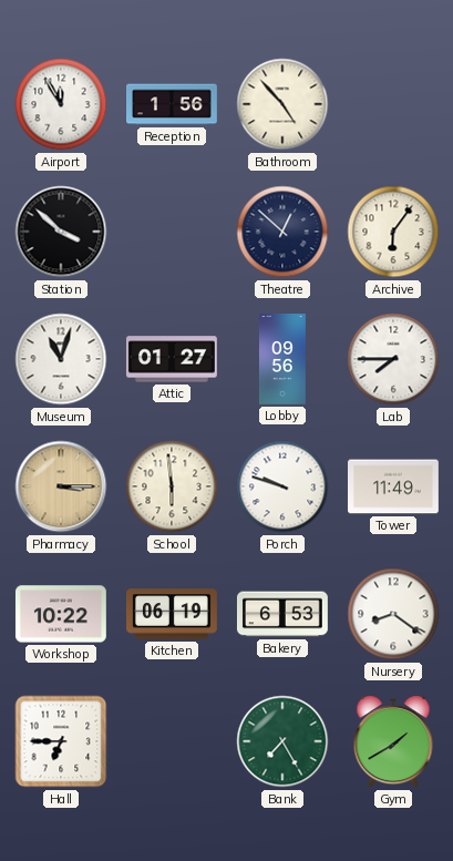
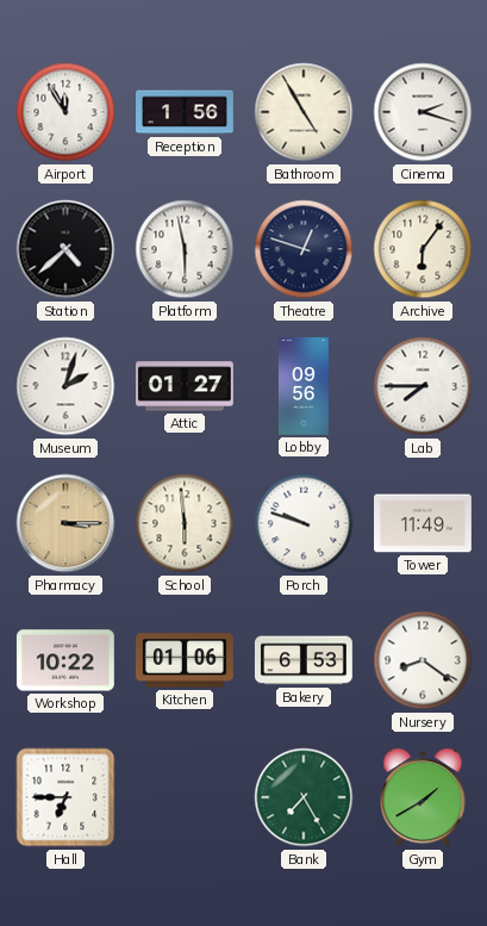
Bathroom: 4:53 -> 4:55 (304, 112)
Cinema: none -> 2:18 (423, 112)
Station: 3:52 -> 4:38 (65, 249)
Platform: none -> 5:58 (185, 249)
Theatre: 12:52 -> 12:48 (304, 249)
Museum: 11:03 -> 2:03 (65, 386)
Kitchen: 06:19 -> 01:06 (186, 660)
